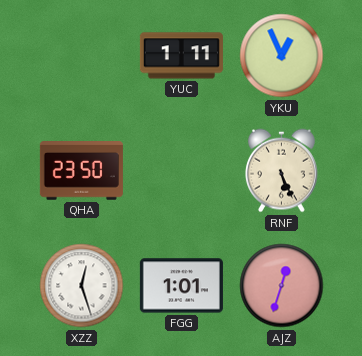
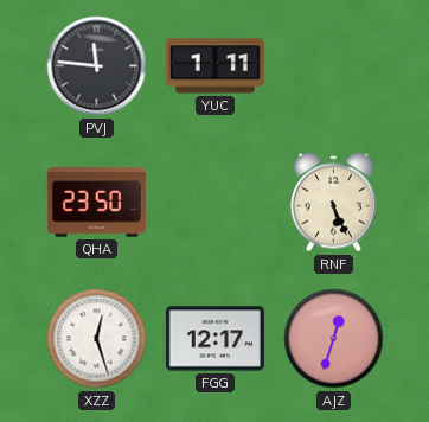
PVJ: none -> 11:46 (97, 66)
YKU: 12:56 -> none (282, 56)
FGG: 1:01 -> 12:17 (214, 339)
